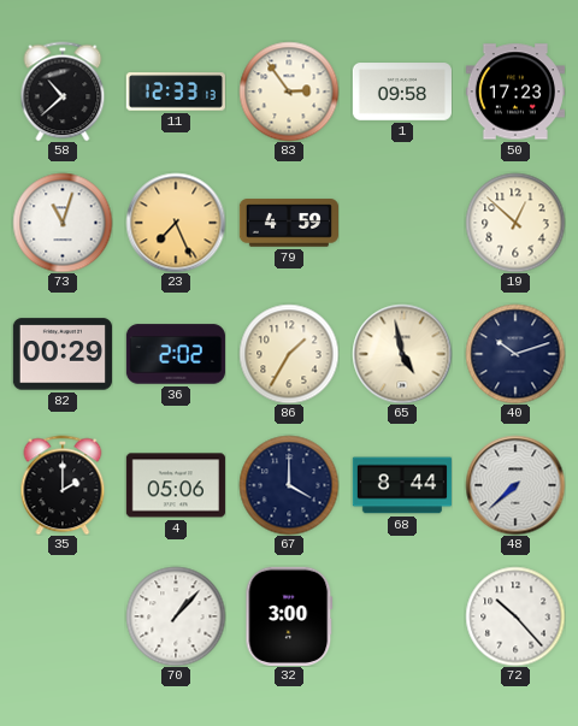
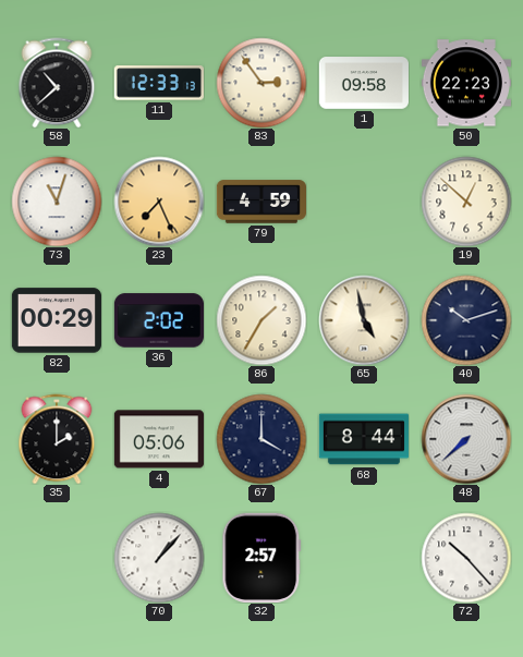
50: 17:23 -> 22:23 (465, 83)
32: 3:00 -> 2:57 (261, 558)
